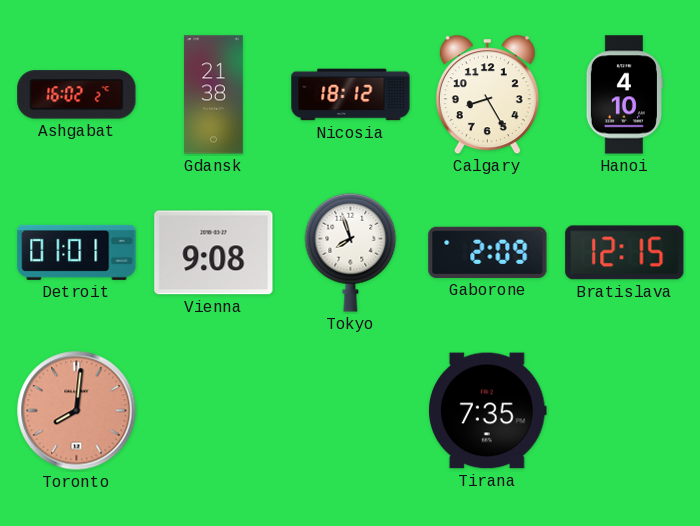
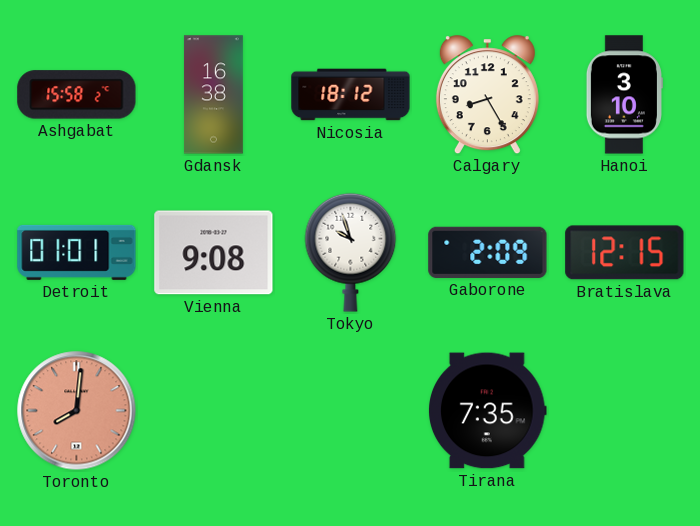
Ashgabat: 16:02 -> 15:58 (77, 95)
Gdansk: 21:38 -> 16:38 (213, 95)
Hanoi: 4:10 -> 3:10 (624, 95)
Tokyo: 7:57 -> 9:57 (351, 252)
